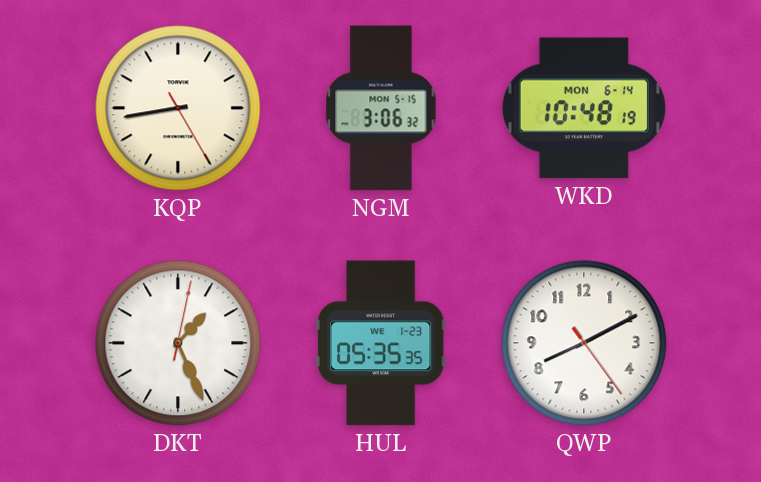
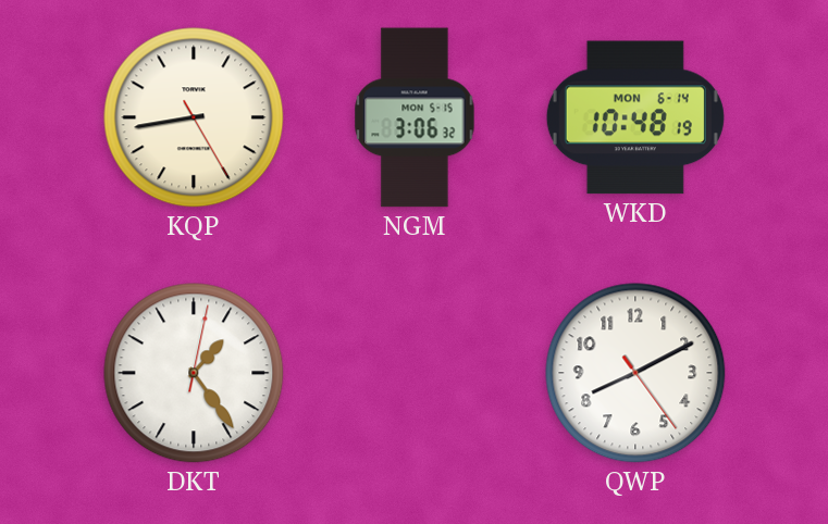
DKT: 1:26 -> 1:24 (194, 373)
HUL: 05:35 -> none (382, 343)
